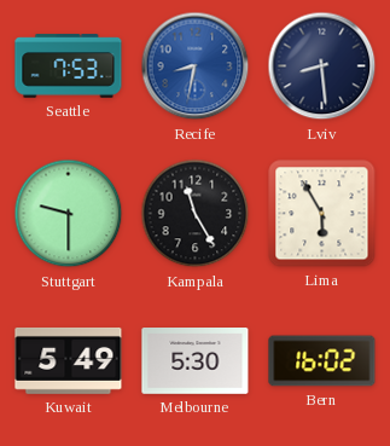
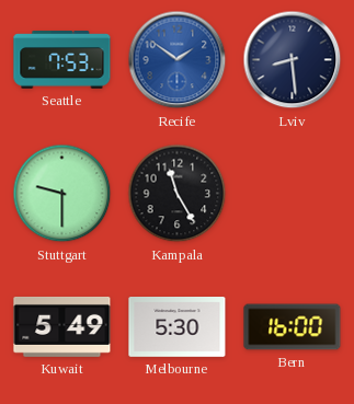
Recife: 8:32 -> 1:51 (178, 60)
Lima: 5:55 -> none (322, 214)
Bern: 16:02 -> 16:00 (293, 327)
